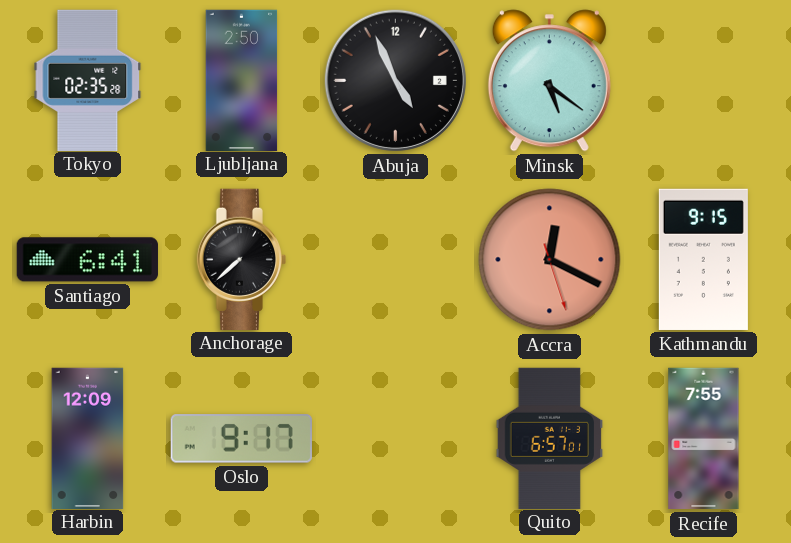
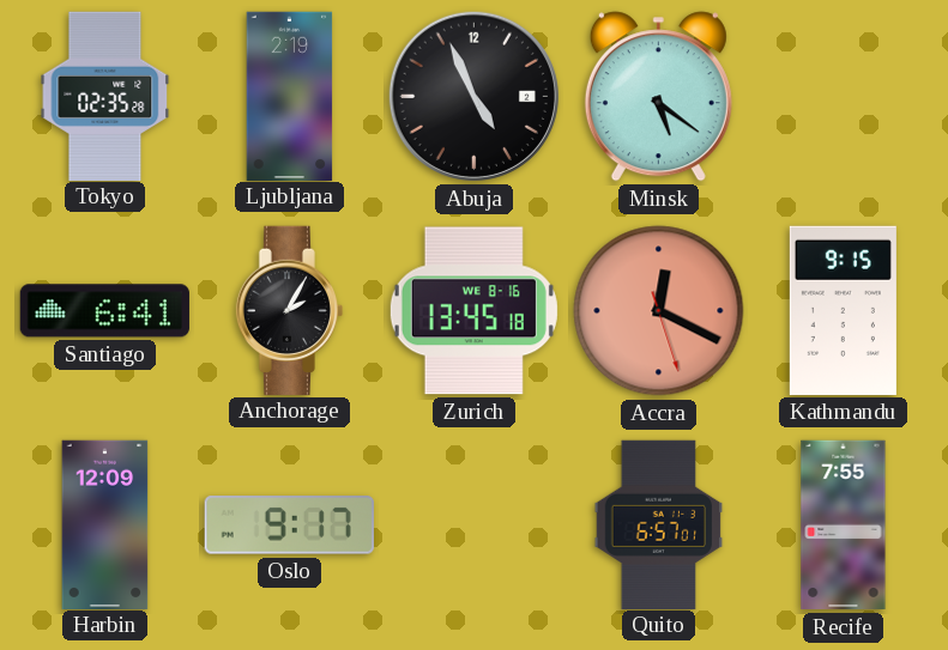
Ljubljana: 2:50 -> 2:19 (290, 96)
Anchorage: 7:38 -> 2:05 (290, 310)
Zurich: none -> 13:45 (473, 311)
